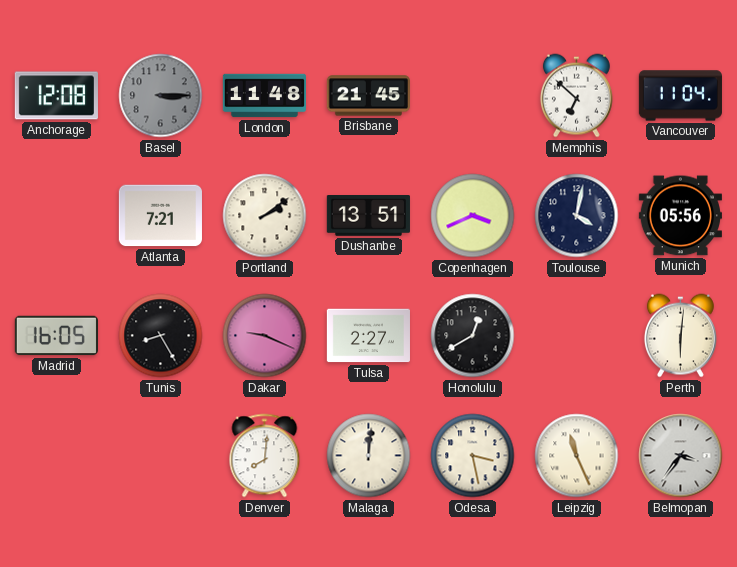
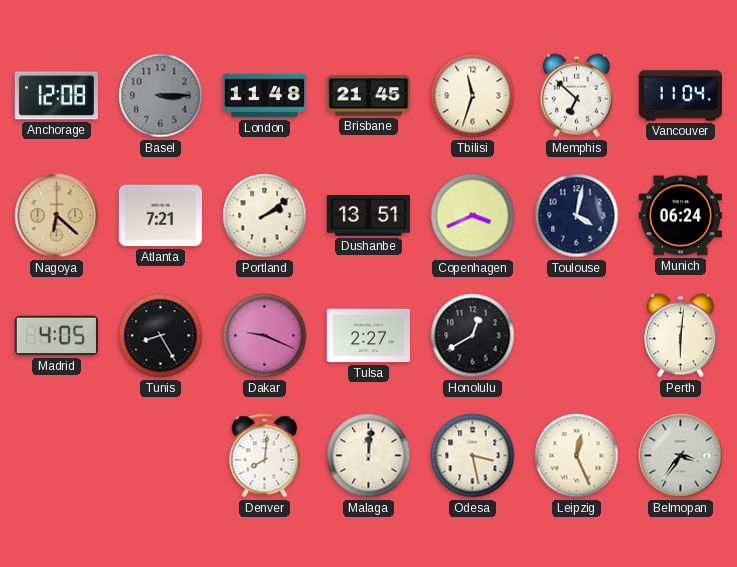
Tbilisi: none -> 11:33 (473, 96)
Nagoya: none -> 6:22 (57, 216)
Munich: 05:56 -> 06:24 (680, 216)
Madrid: 16:05 -> 4:05 (56, 336)
Leipzig: 11:26 -> 12:26 (577, 456)
